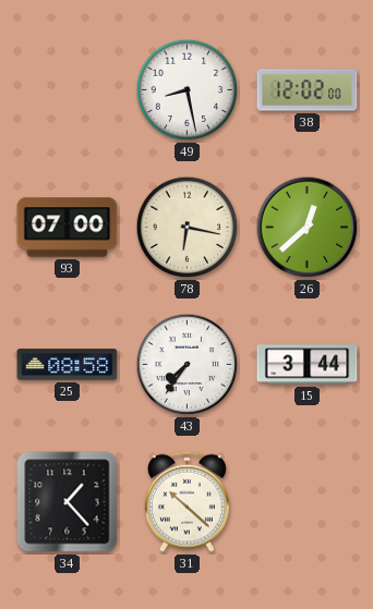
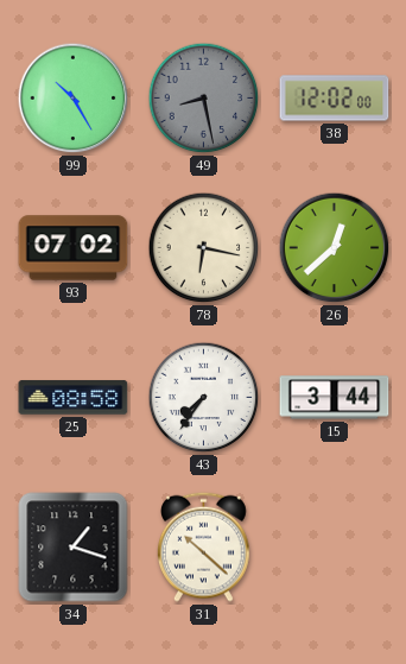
99: none -> 10:25 (74, 99)
49 dial: white -> grey (204, 99)
93: 07:00 -> 07:02 (74, 248)
34: 1:23 -> 1:18 (74, 548)
